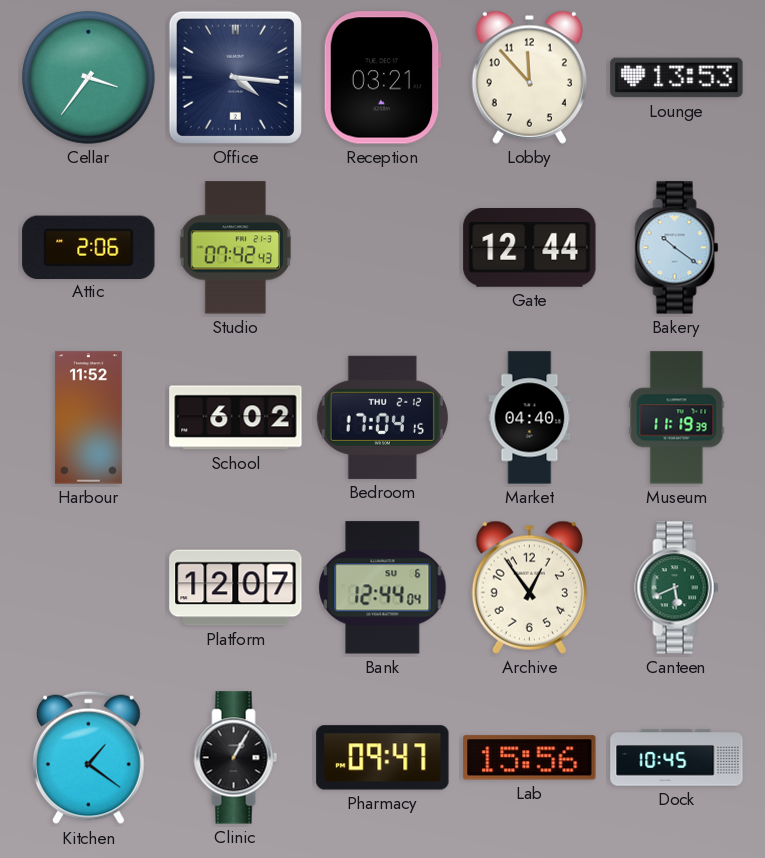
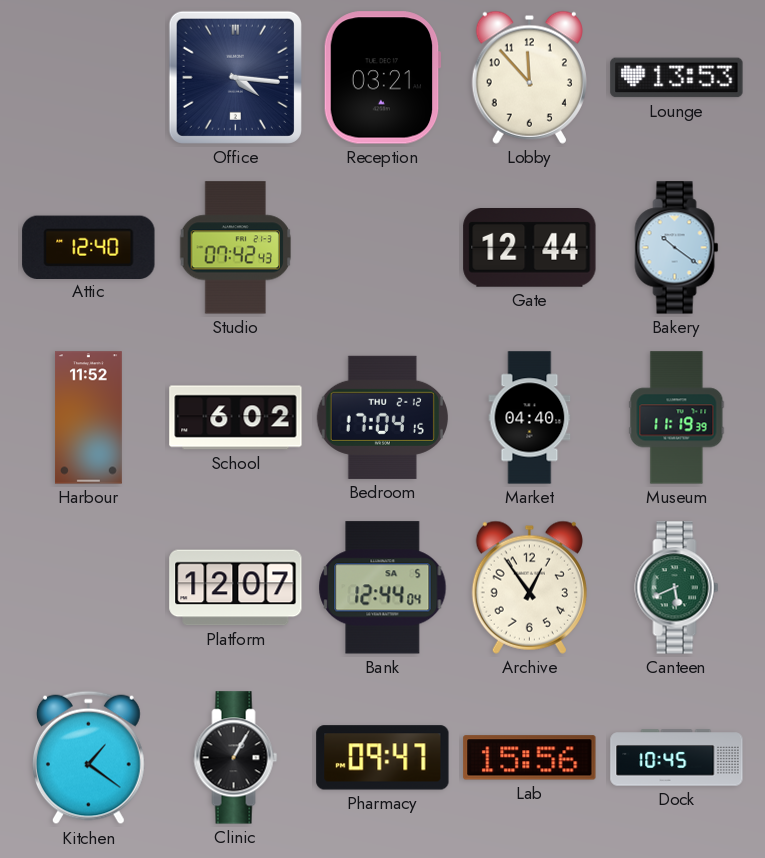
Cellar: 3:36 -> none (89, 78)
Attic: 2:06 -> 12:40 (89, 247)
Bank date: SU 6 -> SA 5 (383, 588)
